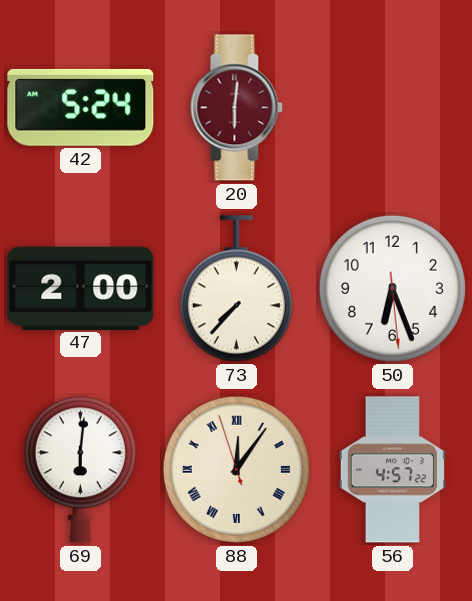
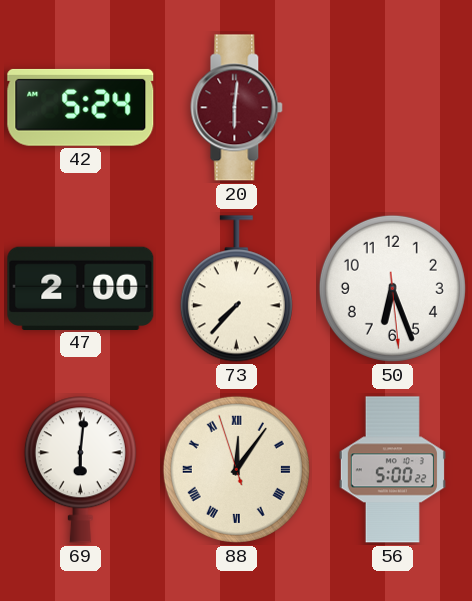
56: 4:57 -> 5:00 (392, 470)
